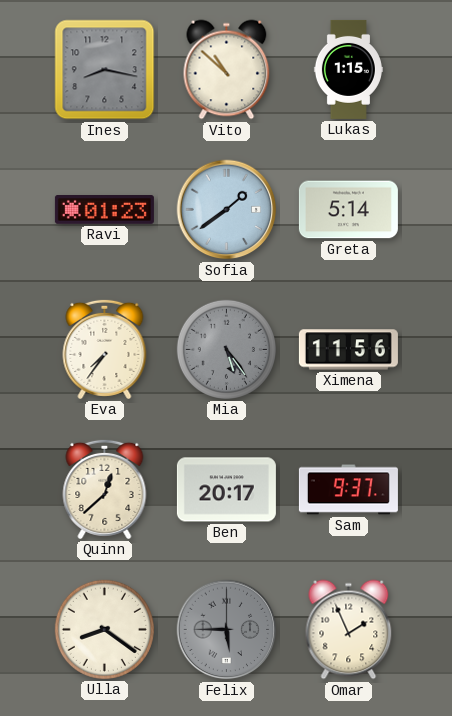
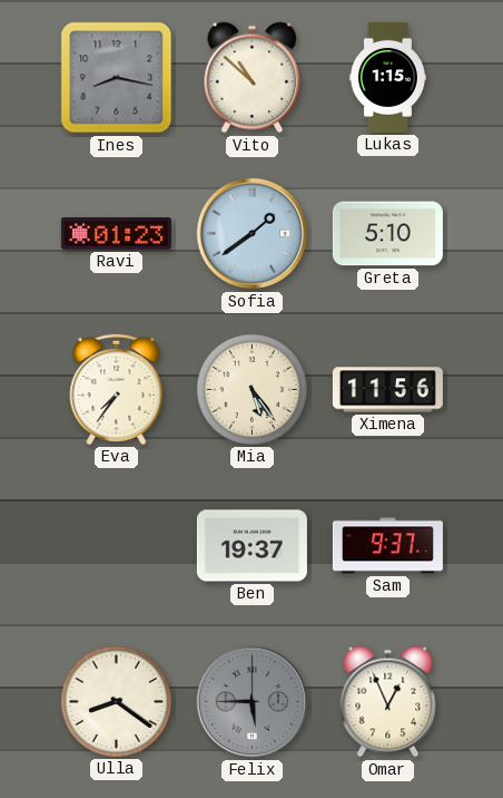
Greta: 5:14 -> 5:10 (387, 234)
Mia dial: grey -> cream (251, 389)
Quinn: 12:38 -> none (105, 489)
Ben: 20:17 -> 19:37 (251, 546)
Omar: 1:56 -> 12:56 (388, 702)
